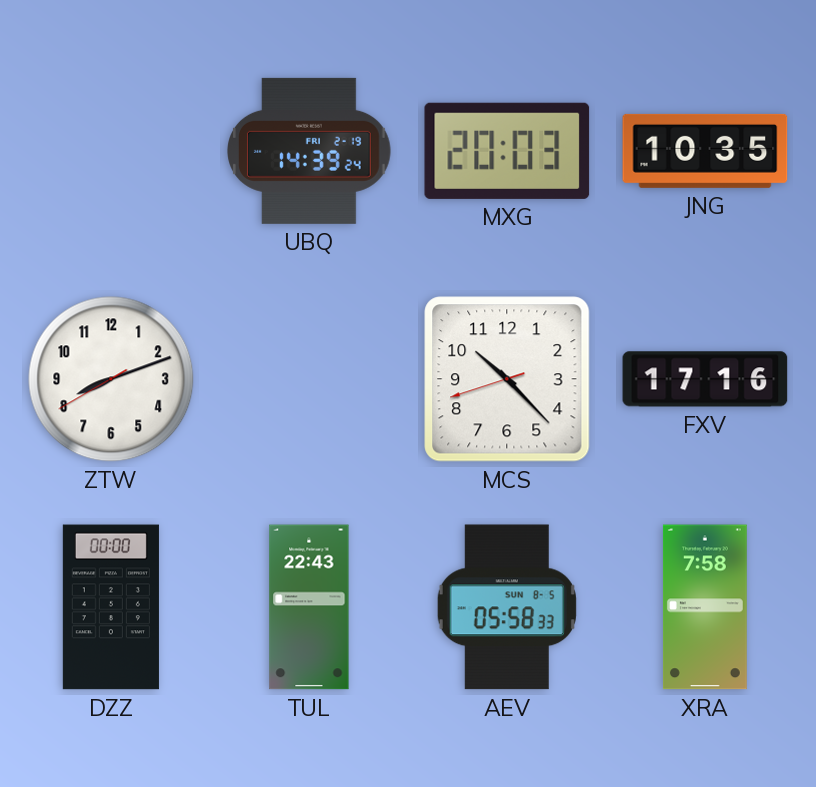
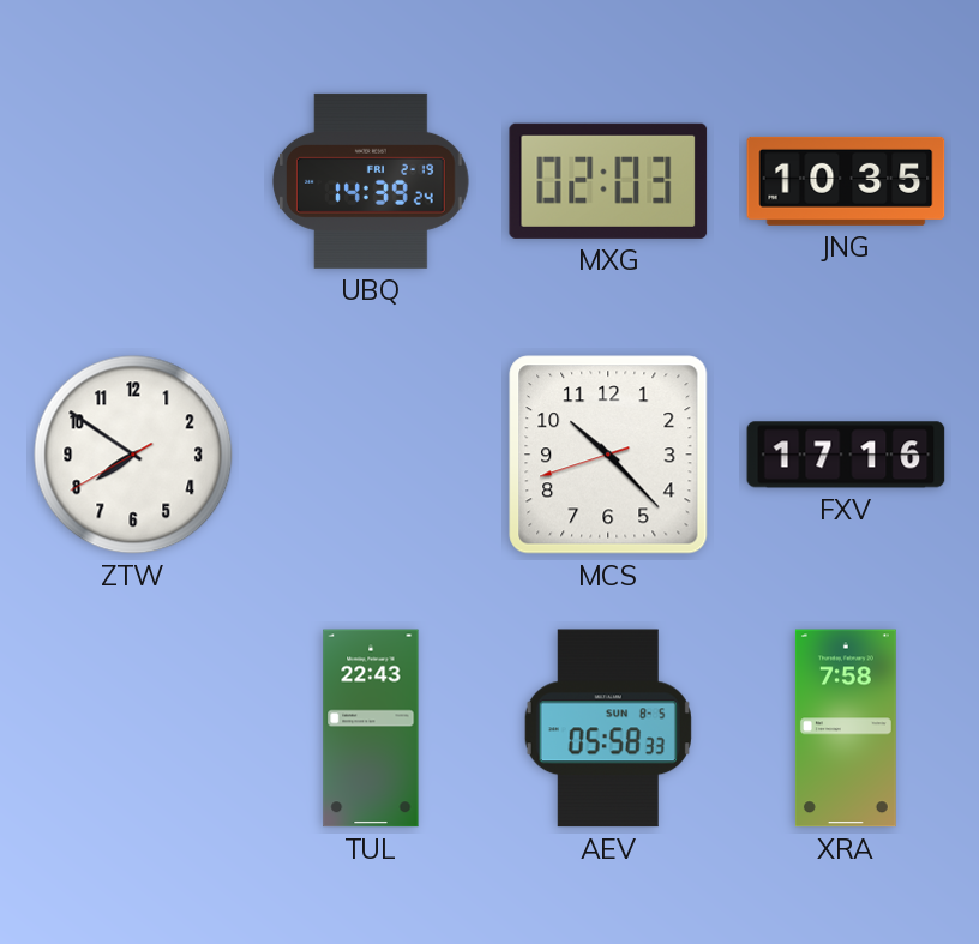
MXG: 20:03 -> 02:03 (608, 181)
ZTW: 8:11 -> 7:50 (133, 455)
DZZ: 00:00 -> none (111, 607)
